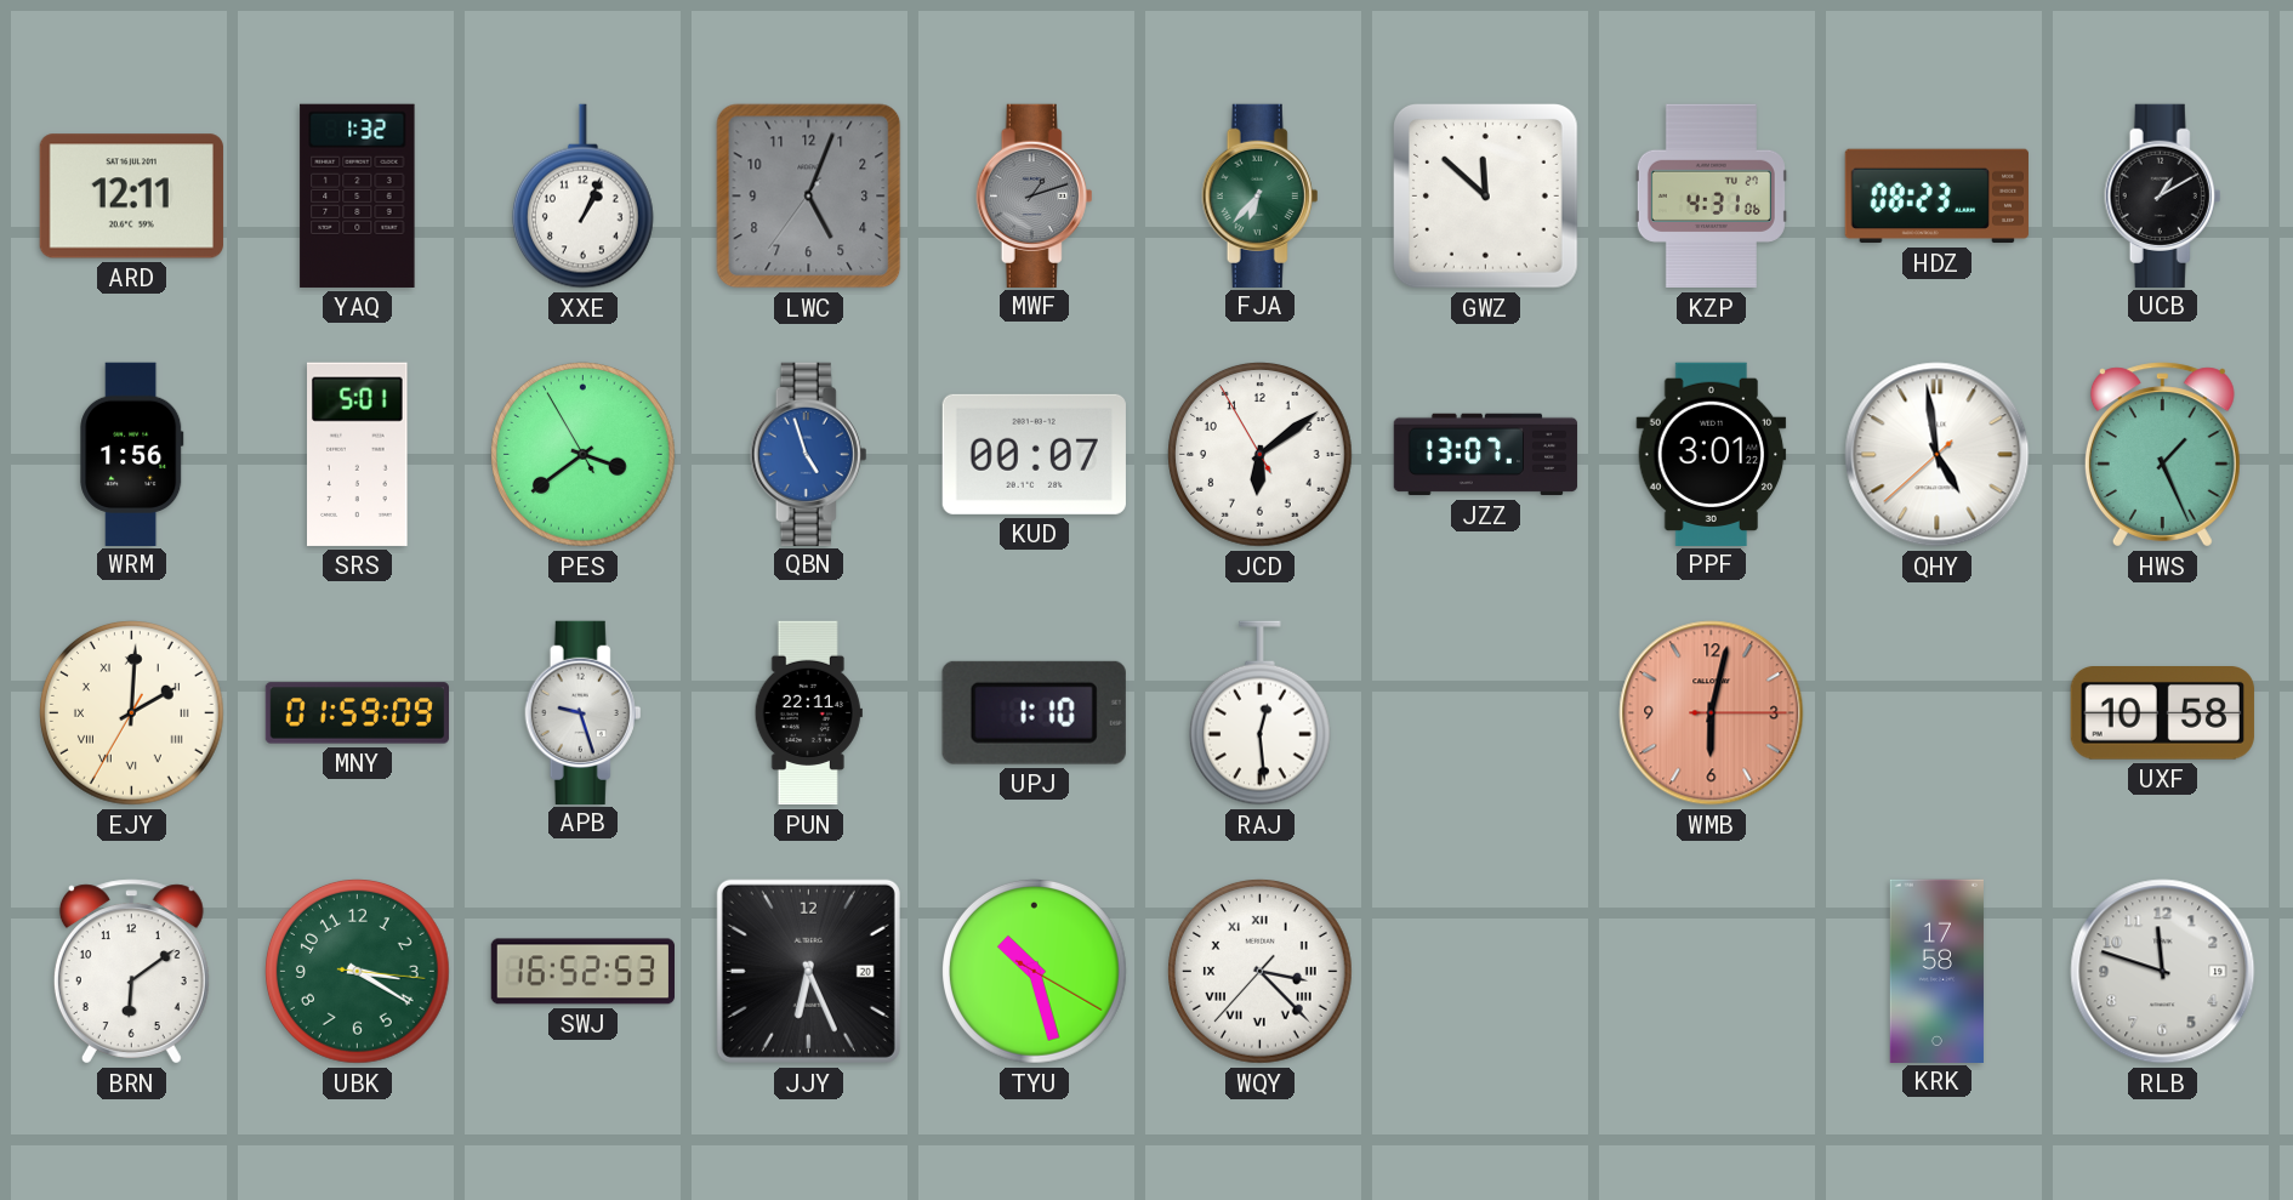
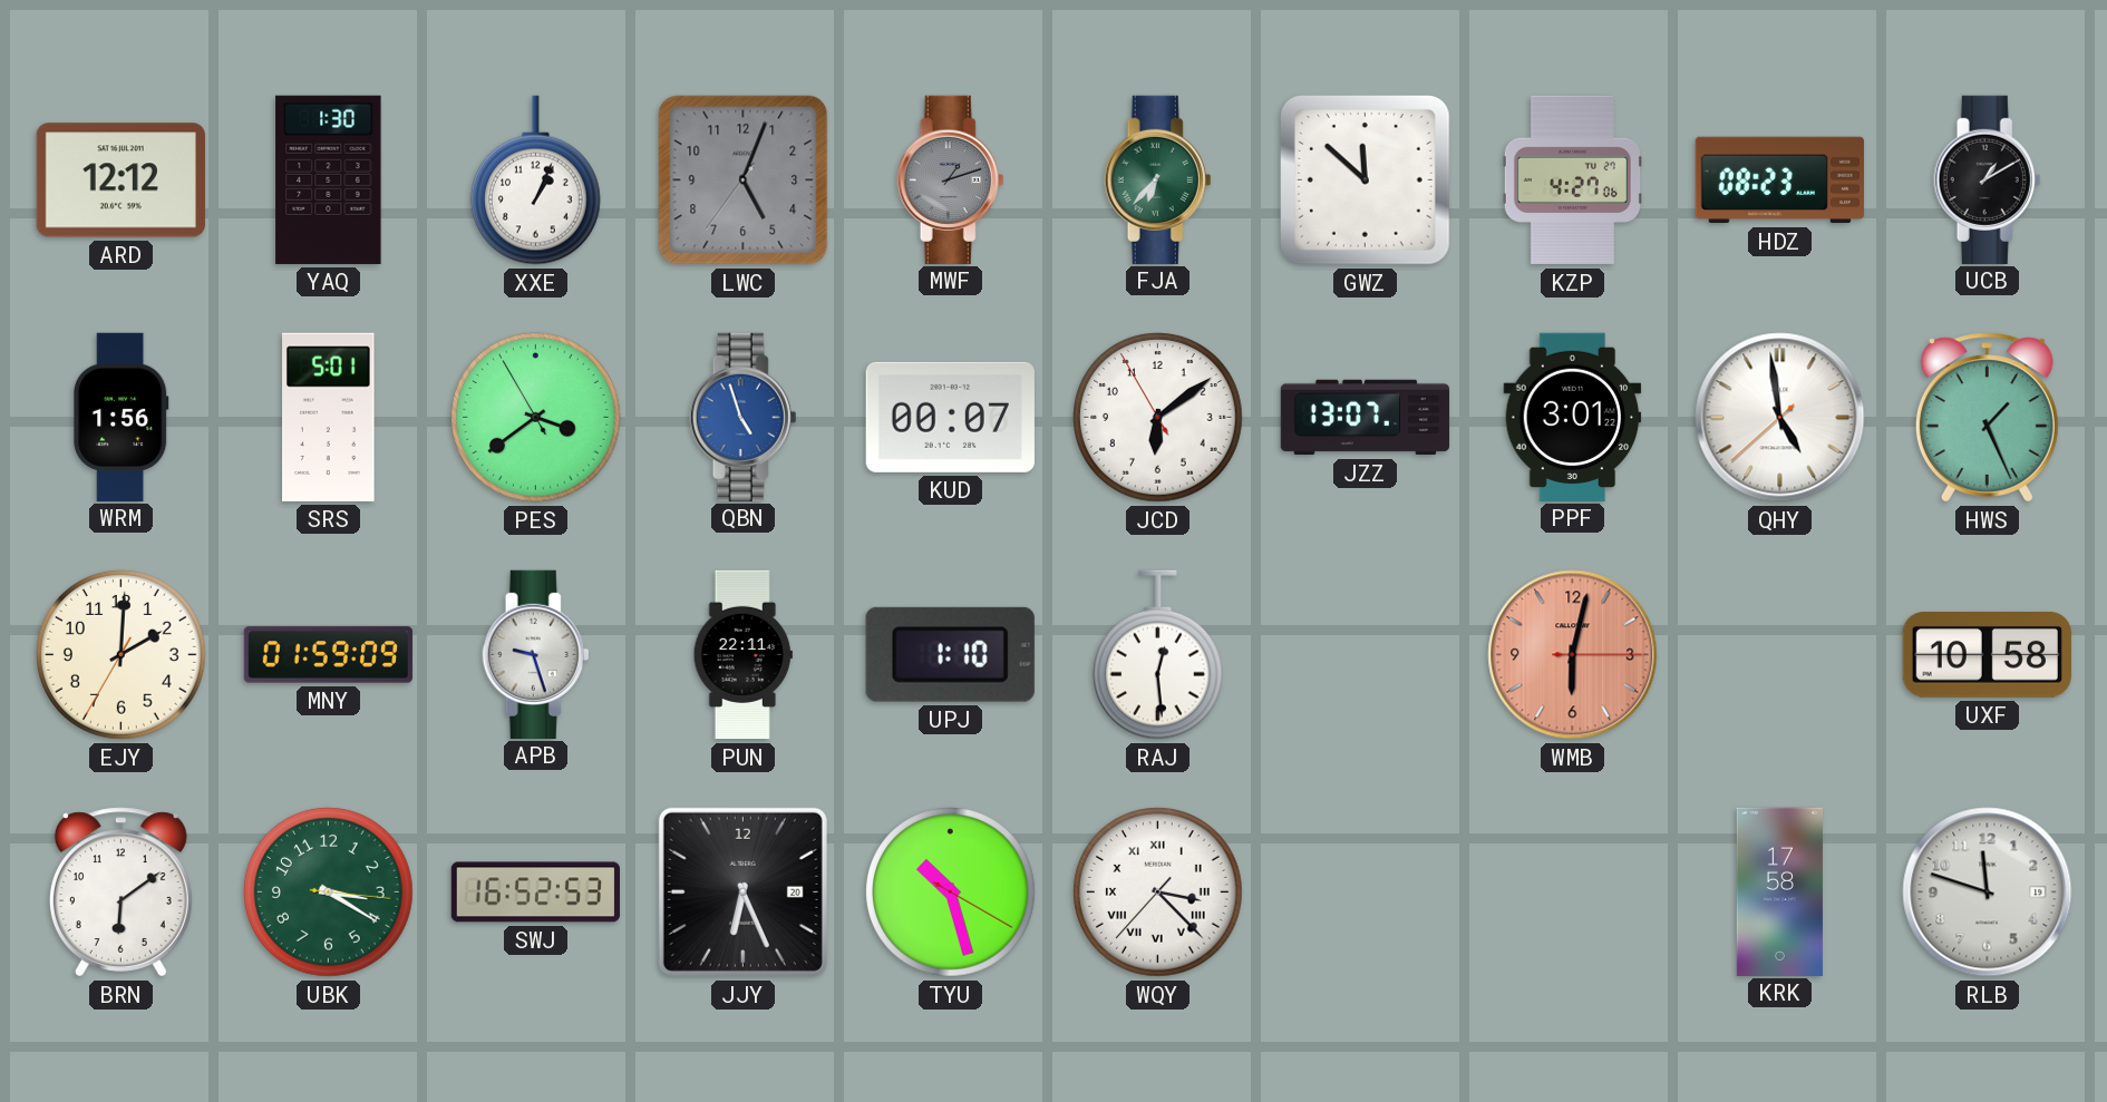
ARD: 12:11 -> 12:12 (120, 181)
YAQ: 1:32 -> 1:30 (329, 179)
KZP: 4:31 -> 4:27 (1572, 181)
EJY numerals: Roman -> Arabic (122, 655)
